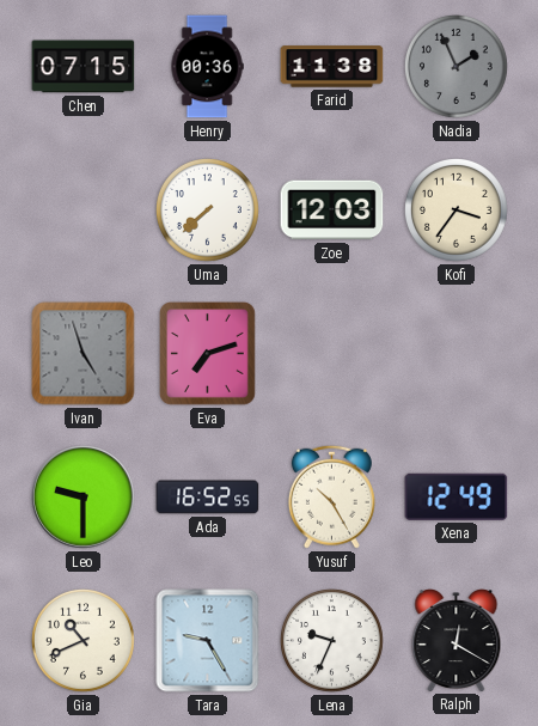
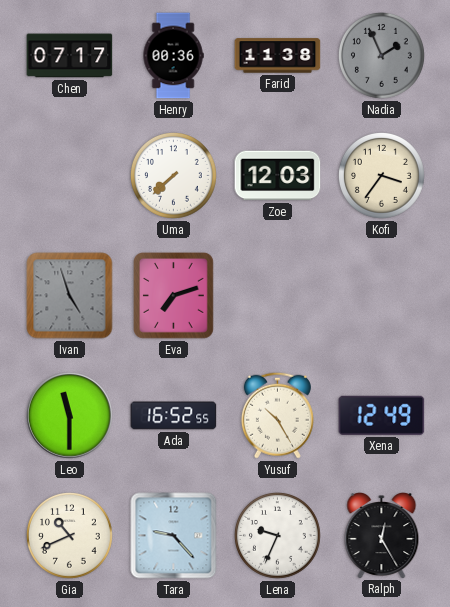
Chen: 07:15 -> 07:17 (70, 56)
Leo: 9:30 -> 11:30 (70, 416)
Tara: 9:25 -> 9:23 (174, 536)
Ralph: 12:20 -> 12:25 (382, 536)
